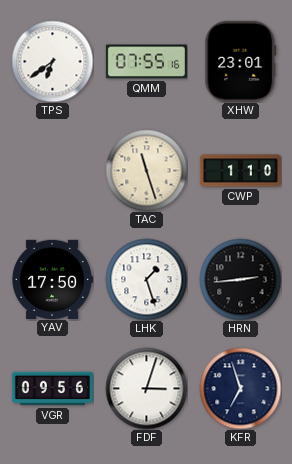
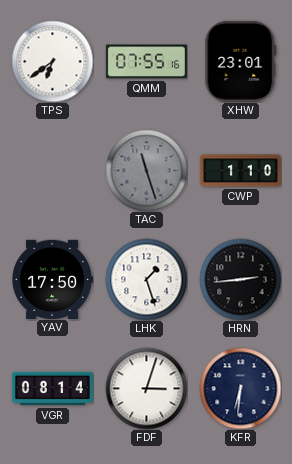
TAC dial: cream -> grey (146, 170)
VGR: 09:56 -> 08:14 (52, 389)
KFR: 6:57 -> 6:31 (240, 388)
